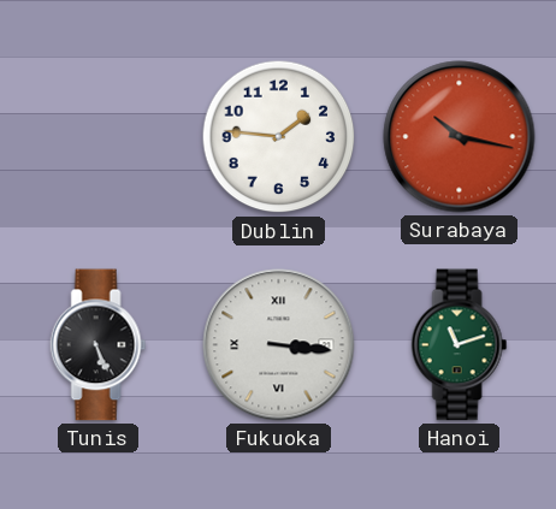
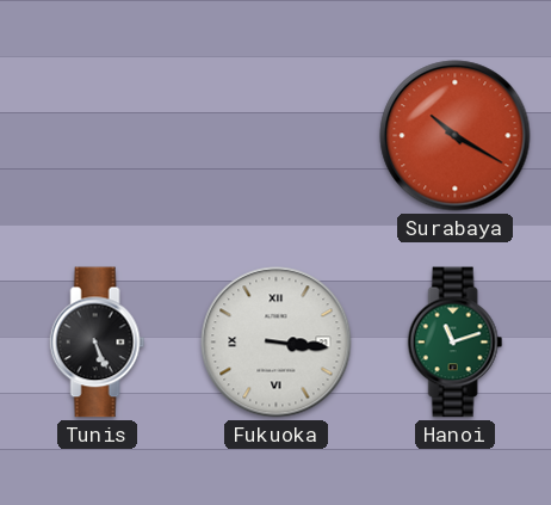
Dublin: 1:46 -> none (279, 137)
Surabaya: 10:17 -> 10:20 (456, 136)
